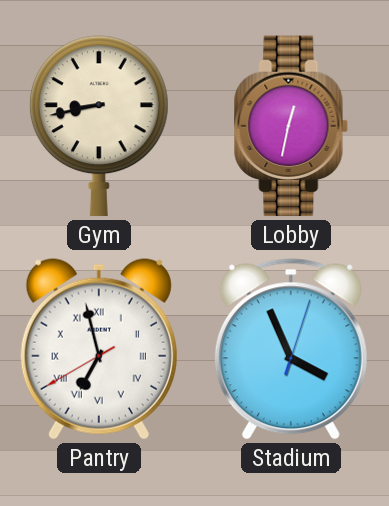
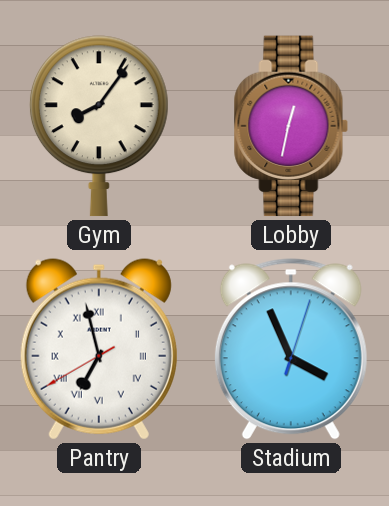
Gym: 8:43 -> 8:06 (99, 126)
